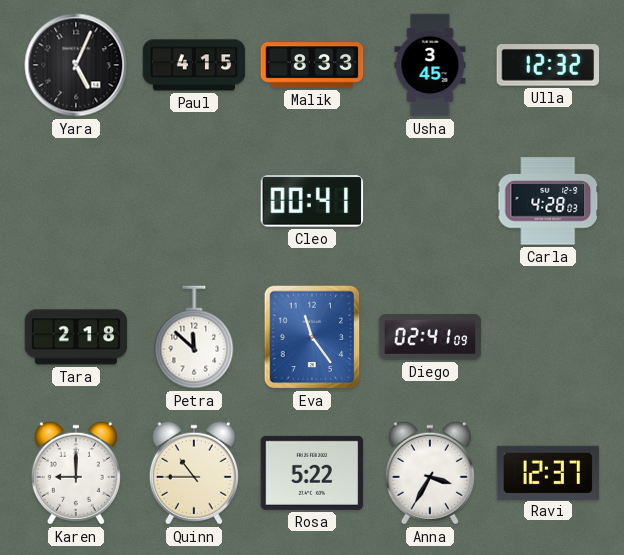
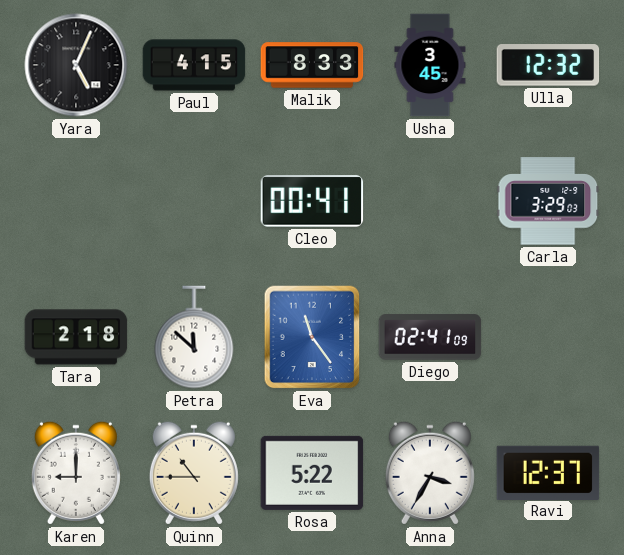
Carla: 4:28 -> 3:29 (548, 201)
